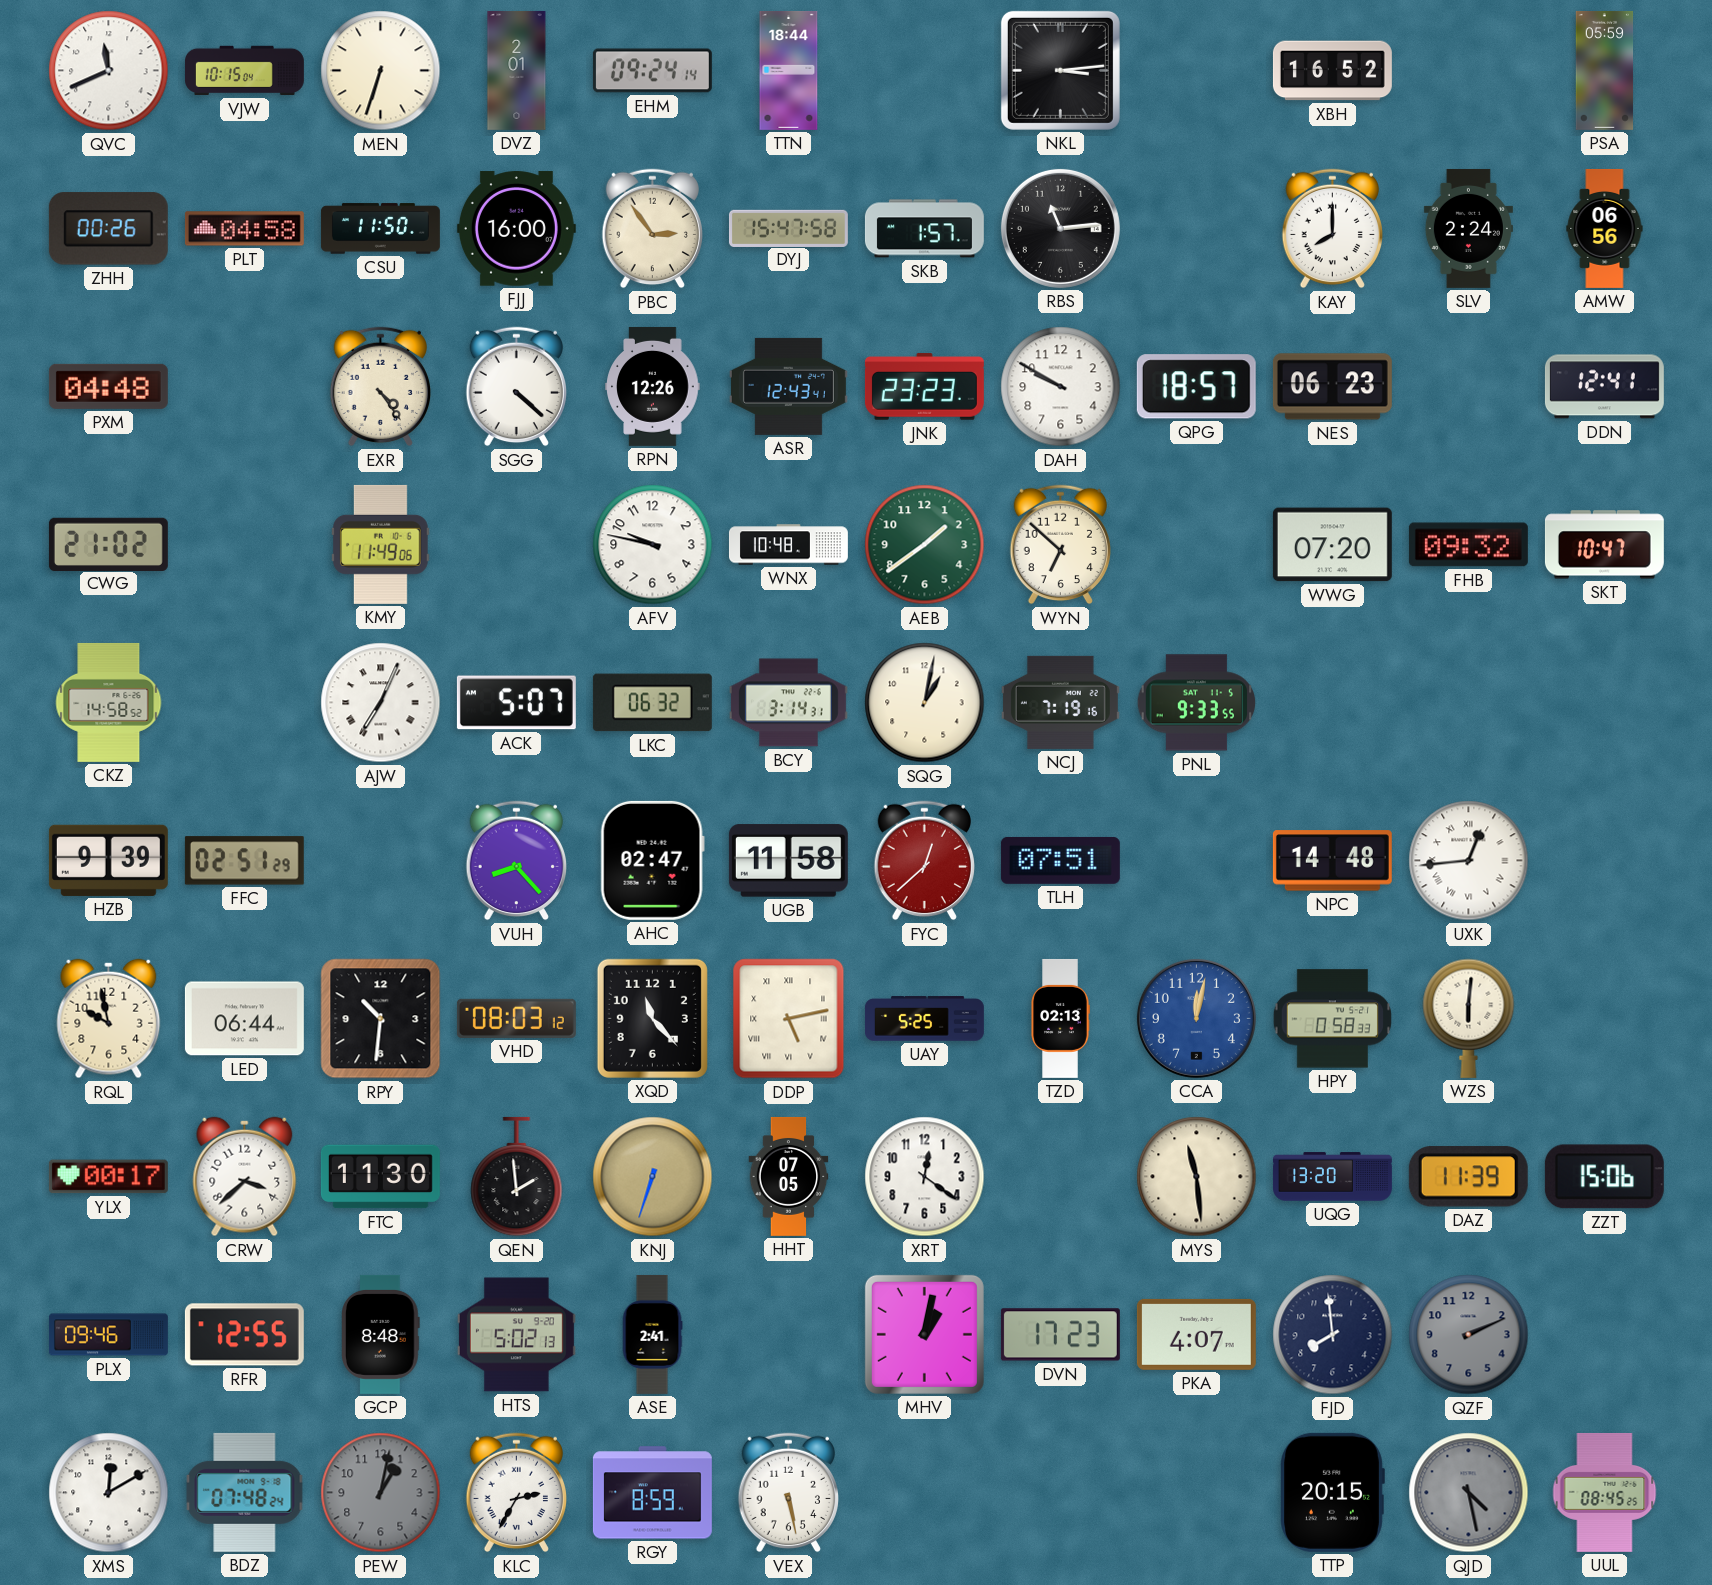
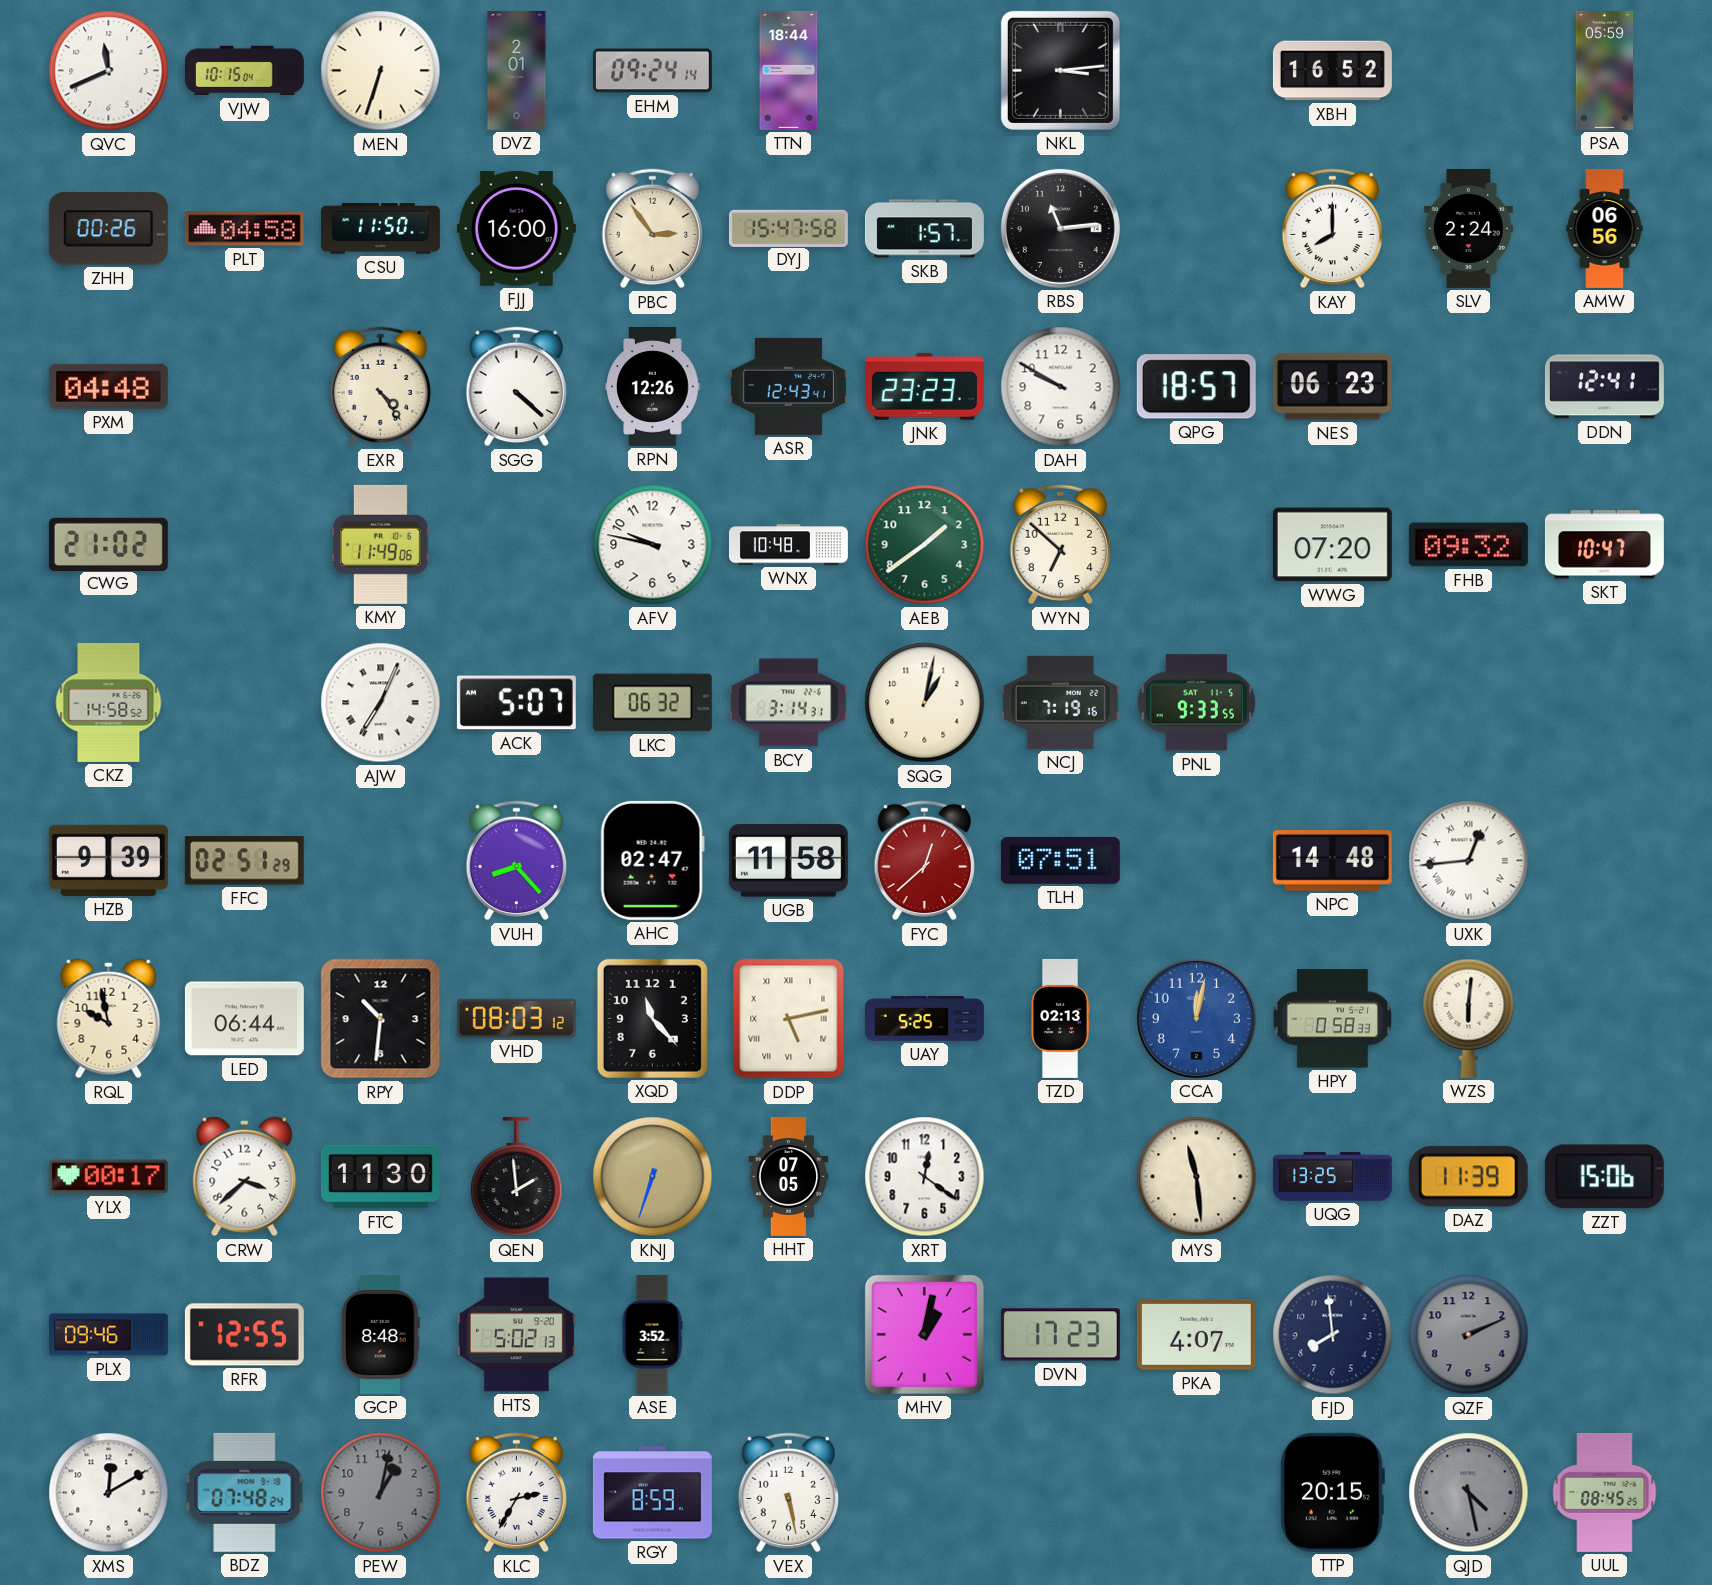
UQG: 13:20 -> 13:25 (1332, 1177)
ASE: 2:41 -> 3:52 (652, 1334)
